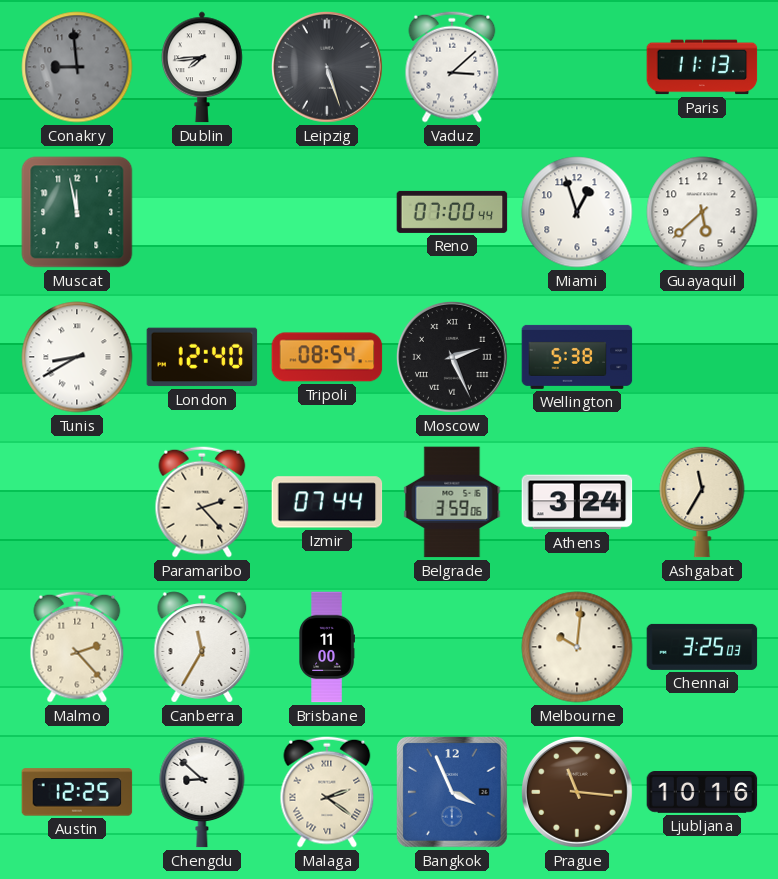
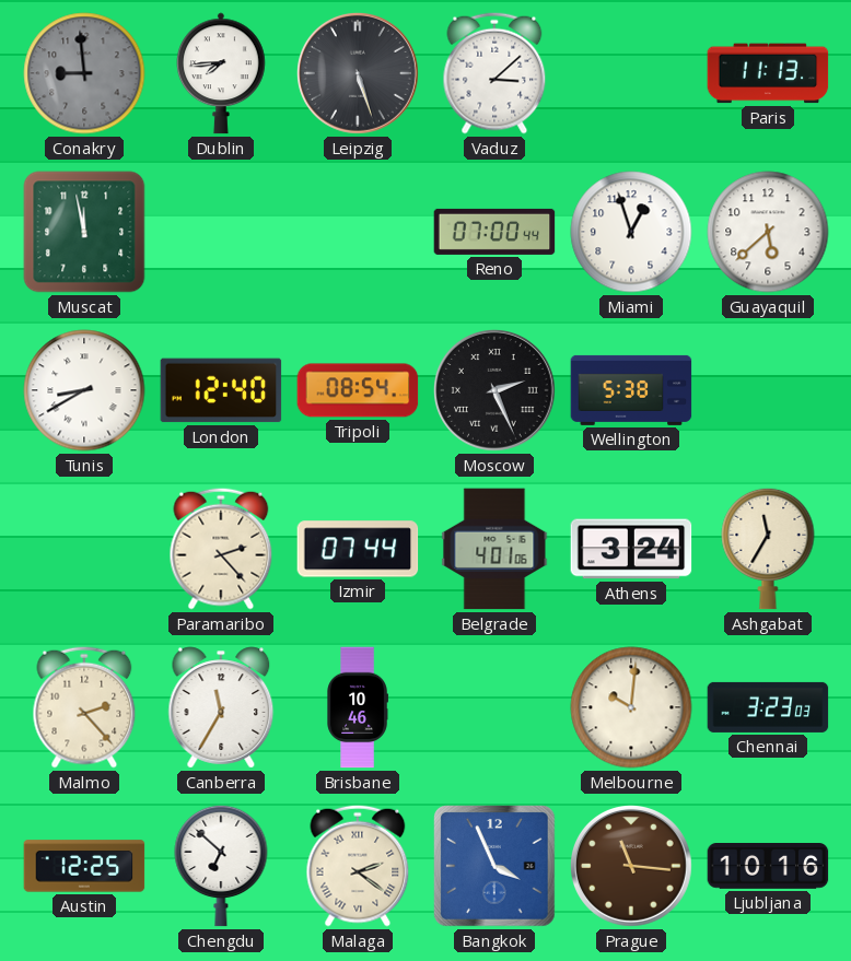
Belgrade: 3:59 -> 4:01 (494, 549)
Brisbane: 11:00 -> 10:46 (358, 707)
Chennai: 3:25 -> 3:23 (768, 707)
Chengdu: 8:52 -> 6:52 (221, 866)
